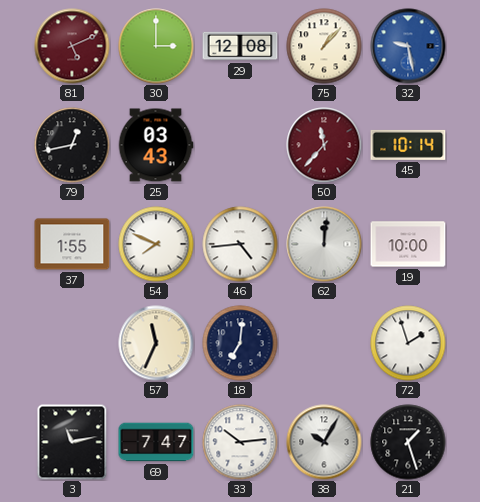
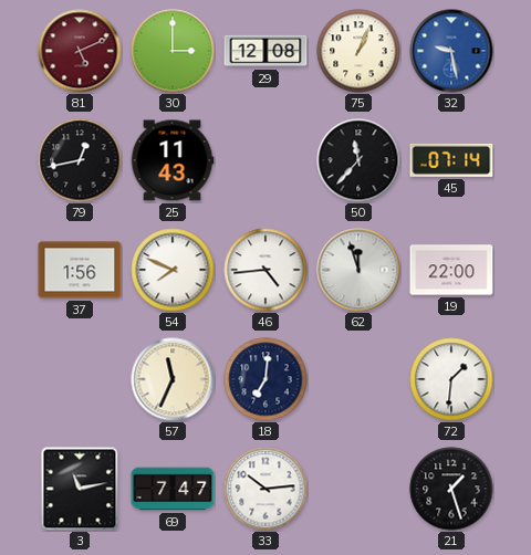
75: 1:07 -> 1:04 (358, 51)
25: 03:43 -> 11:43 (173, 160)
50 dial: burgundy -> black (358, 160)
45: 10:14 -> 07:14 (451, 160)
37: 1:55 -> 1:56 (80, 270)
62: 12:01 -> 11:57 (358, 270)
19: 10:00 -> 22:00 (451, 270)
72: 1:57 -> 1:31 (451, 379)
38: 10:05 -> none (324, 442)
